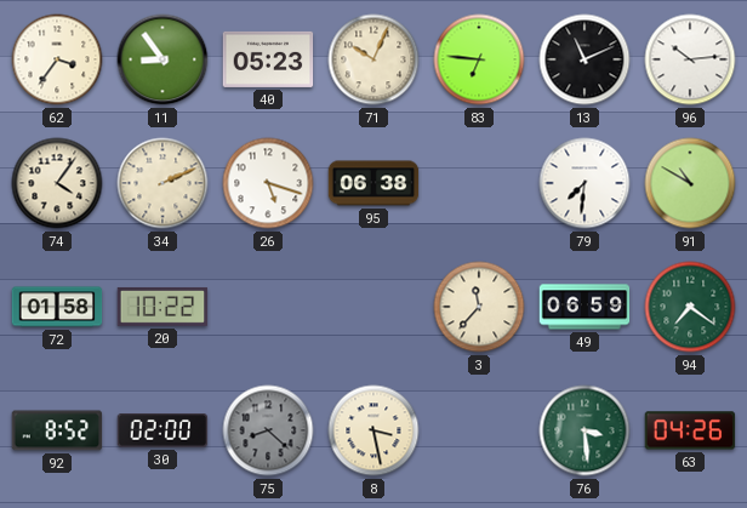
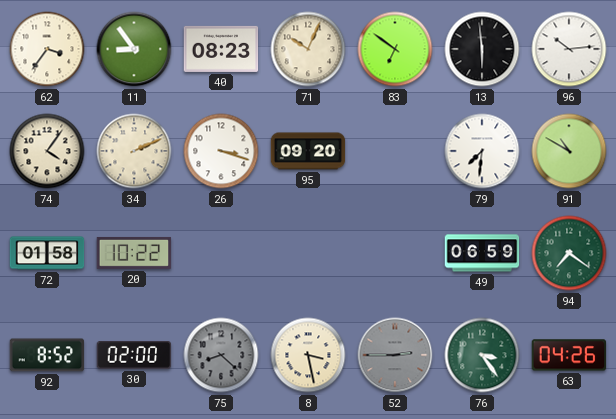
40: 05:23 -> 08:23 (221, 49)
83: 6:46 -> 6:51 (395, 49)
13: 11:11 -> 5:59 (482, 49)
26: 5:18 -> 3:18 (221, 151)
95: 06:38 -> 09:20 (308, 151)
3: 11:37 -> none (479, 307)
52: none -> 2:45 (395, 355)
76: 3:29 -> 3:24 (482, 355)
